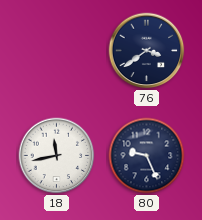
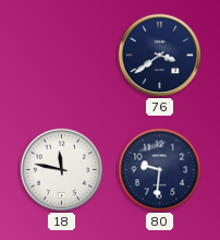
18: 11:43 -> 11:47 (62, 170)
80: 9:26 -> 9:31 (160, 170)
